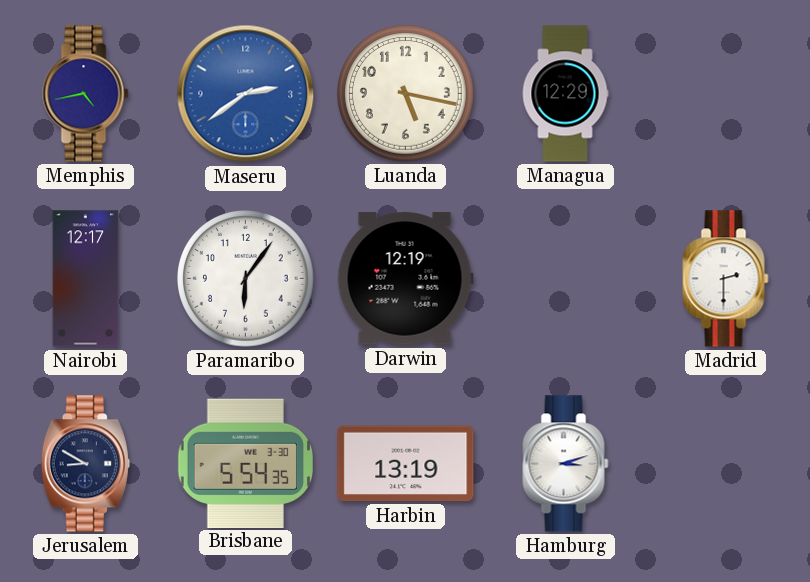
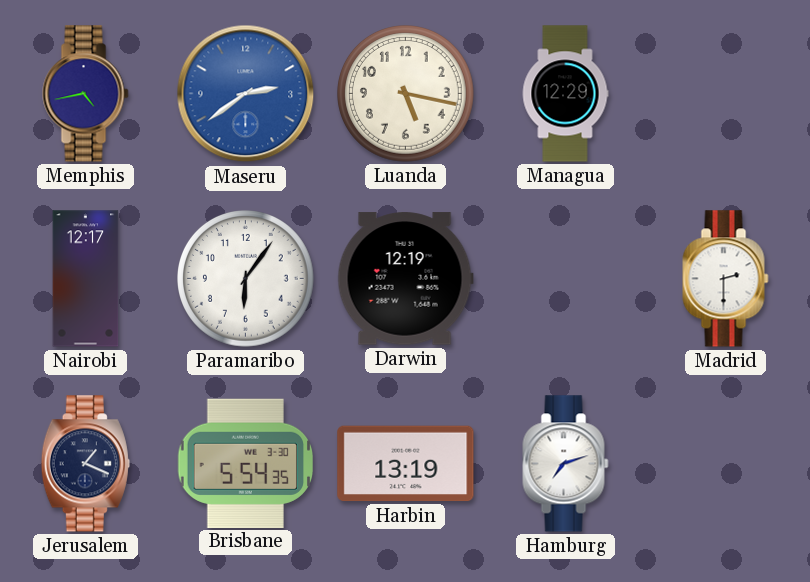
Jerusalem: 8:50 -> 1:19 (85, 464)
Hamburg: 3:12 -> 7:12 (566, 464)
